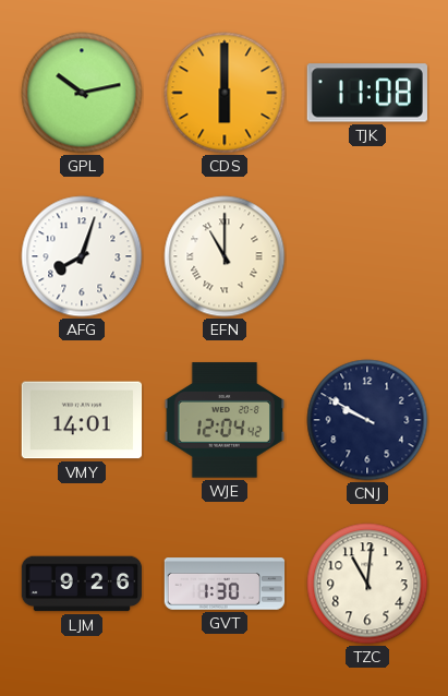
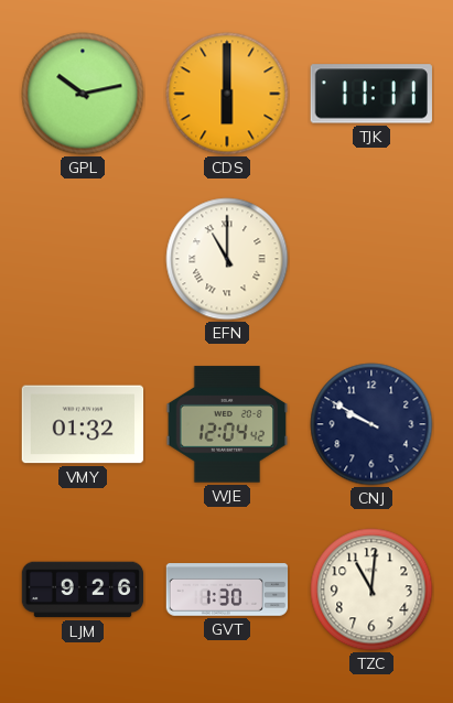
TJK: 11:08 -> 11:11 (371, 94)
AFG: 8:03 -> none (82, 256)
VMY: 14:01 -> 01:32 (83, 424)
